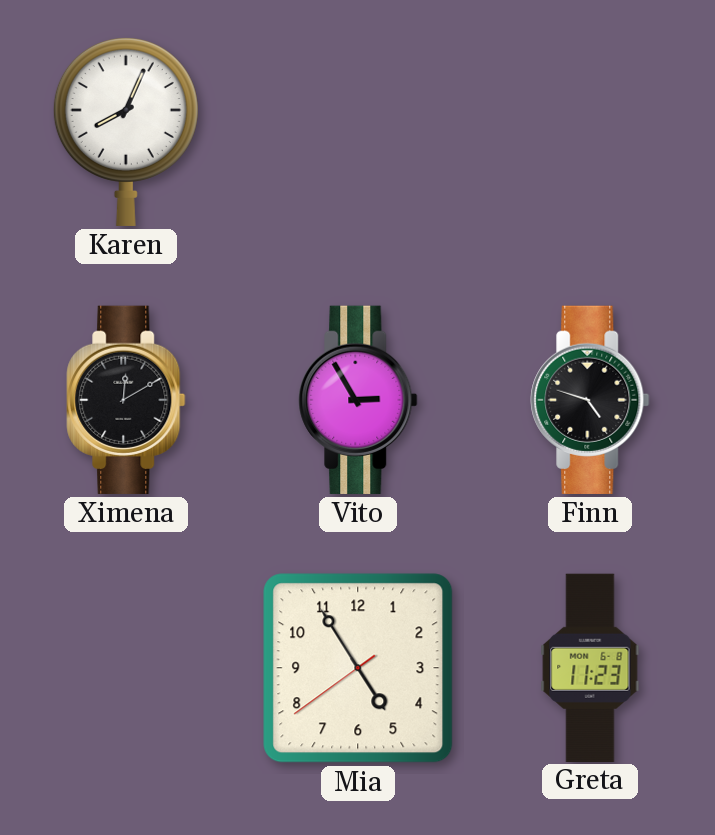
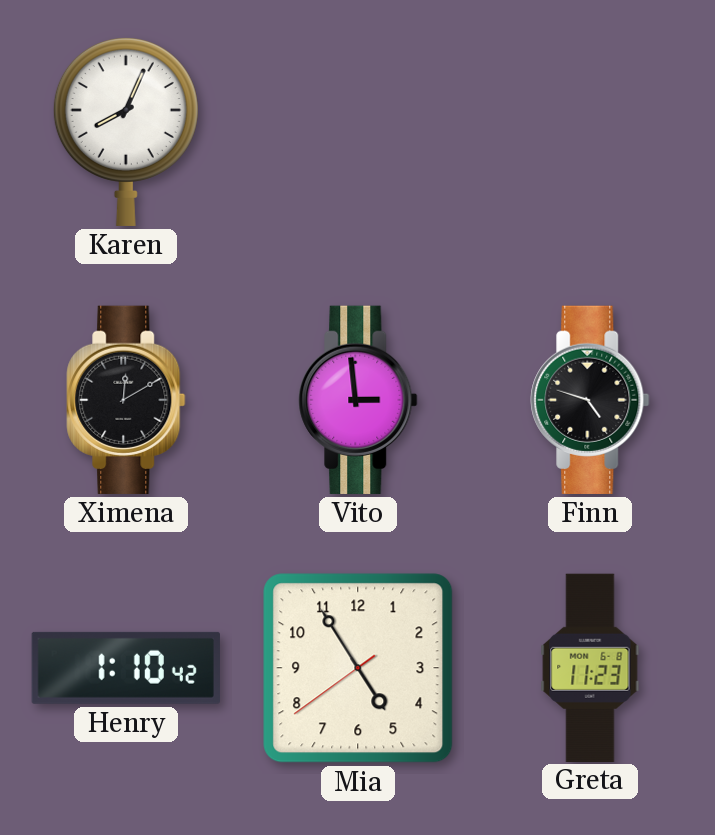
Vito: 2:55 -> 2:59 (358, 400)
Henry: none -> 1:10 (126, 668)
